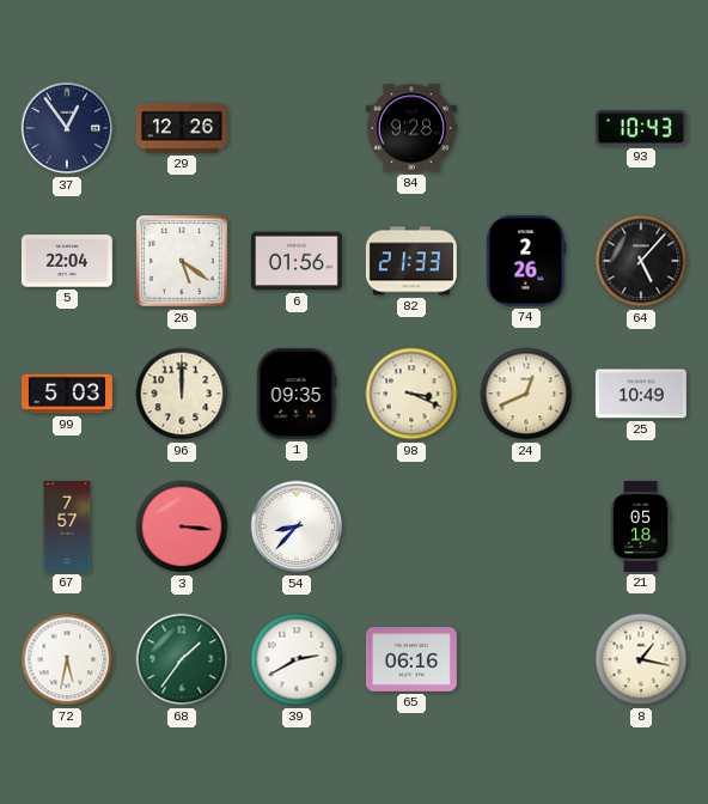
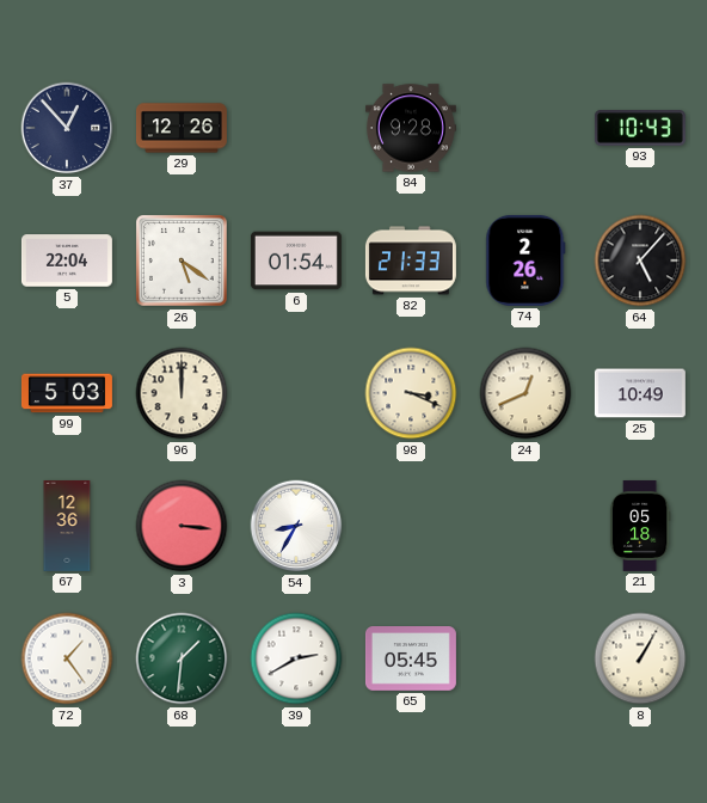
37: 12:54 -> 12:53 (67, 128)
6: 01:56 -> 01:54 (296, 260)
1: 09:35 -> none (297, 394)
67: 7:57 -> 12:36 (67, 526)
54: 8:37 -> 8:35 (296, 526)
72: 5:32 -> 1:24 (67, 658)
68: 1:36 -> 1:31 (182, 658)
65: 06:16 -> 05:45 (411, 658)
8: 1:17 -> 1:05 (640, 658)
